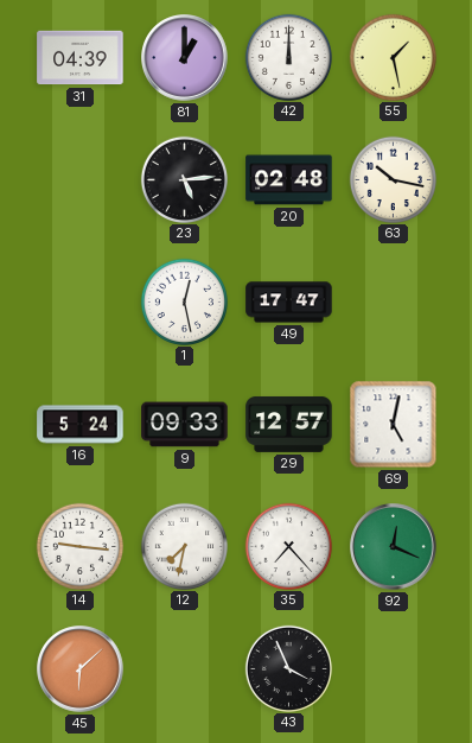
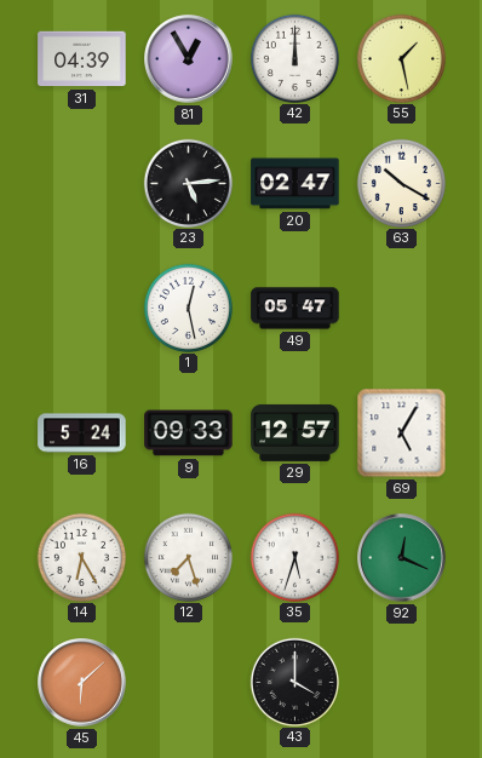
81: 1:00 -> 12:55 (189, 59)
20: 02:48 -> 02:47 (295, 184)
63: 10:17 -> 10:20 (401, 183)
49: 17:47 -> 05:47 (295, 309)
69: 5:02 -> 5:05 (402, 433)
14: 9:16 -> 6:25 (81, 557)
12: 7:32 -> 7:27 (188, 557)
35: 7:23 -> 5:33 (294, 557)
43: 3:56 -> 4:00 (294, 682)
